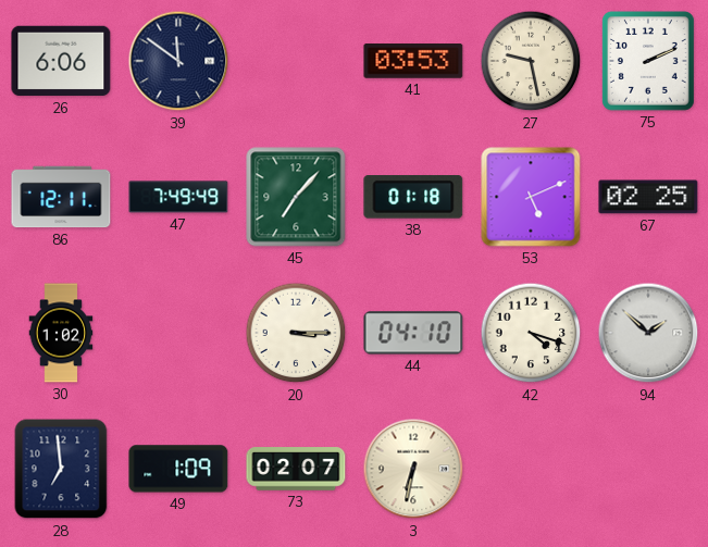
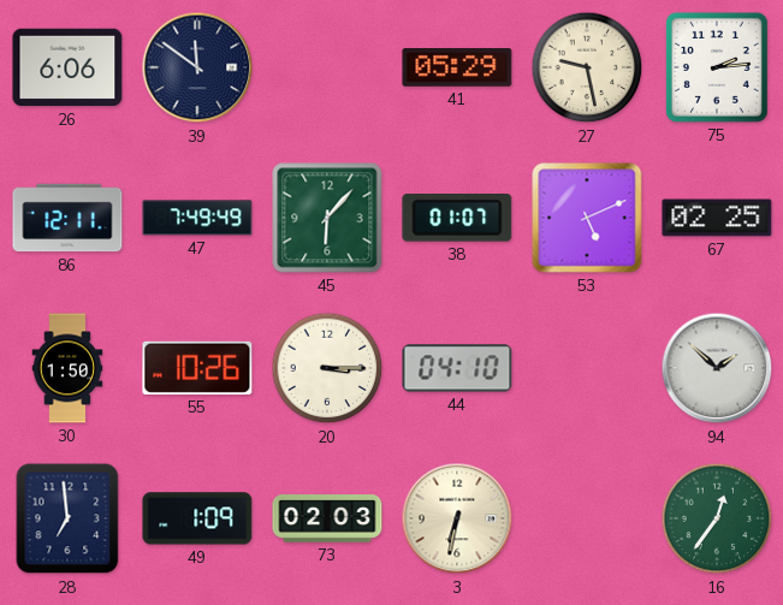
41: 03:53 -> 05:29 (457, 69)
75: 2:11 -> 2:14 (717, 67)
45: 7:07 -> 6:07 (327, 218)
38: 01:18 -> 01:07 (457, 219)
30: 1:02 -> 1:50 (67, 368)
55: none -> 10:26 (197, 368)
42: 4:18 -> none (531, 333)
73: 02:07 -> 02:03 (327, 518)
16: none -> 12:36 (717, 518)
